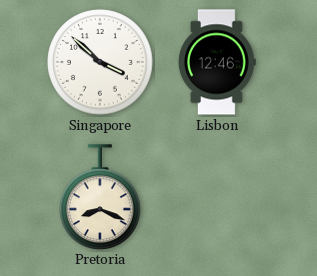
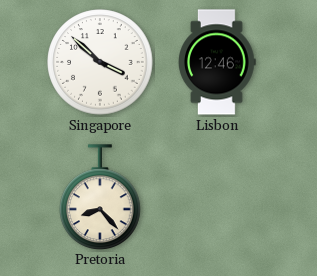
Pretoria: 8:19 -> 8:23 (101, 197)
